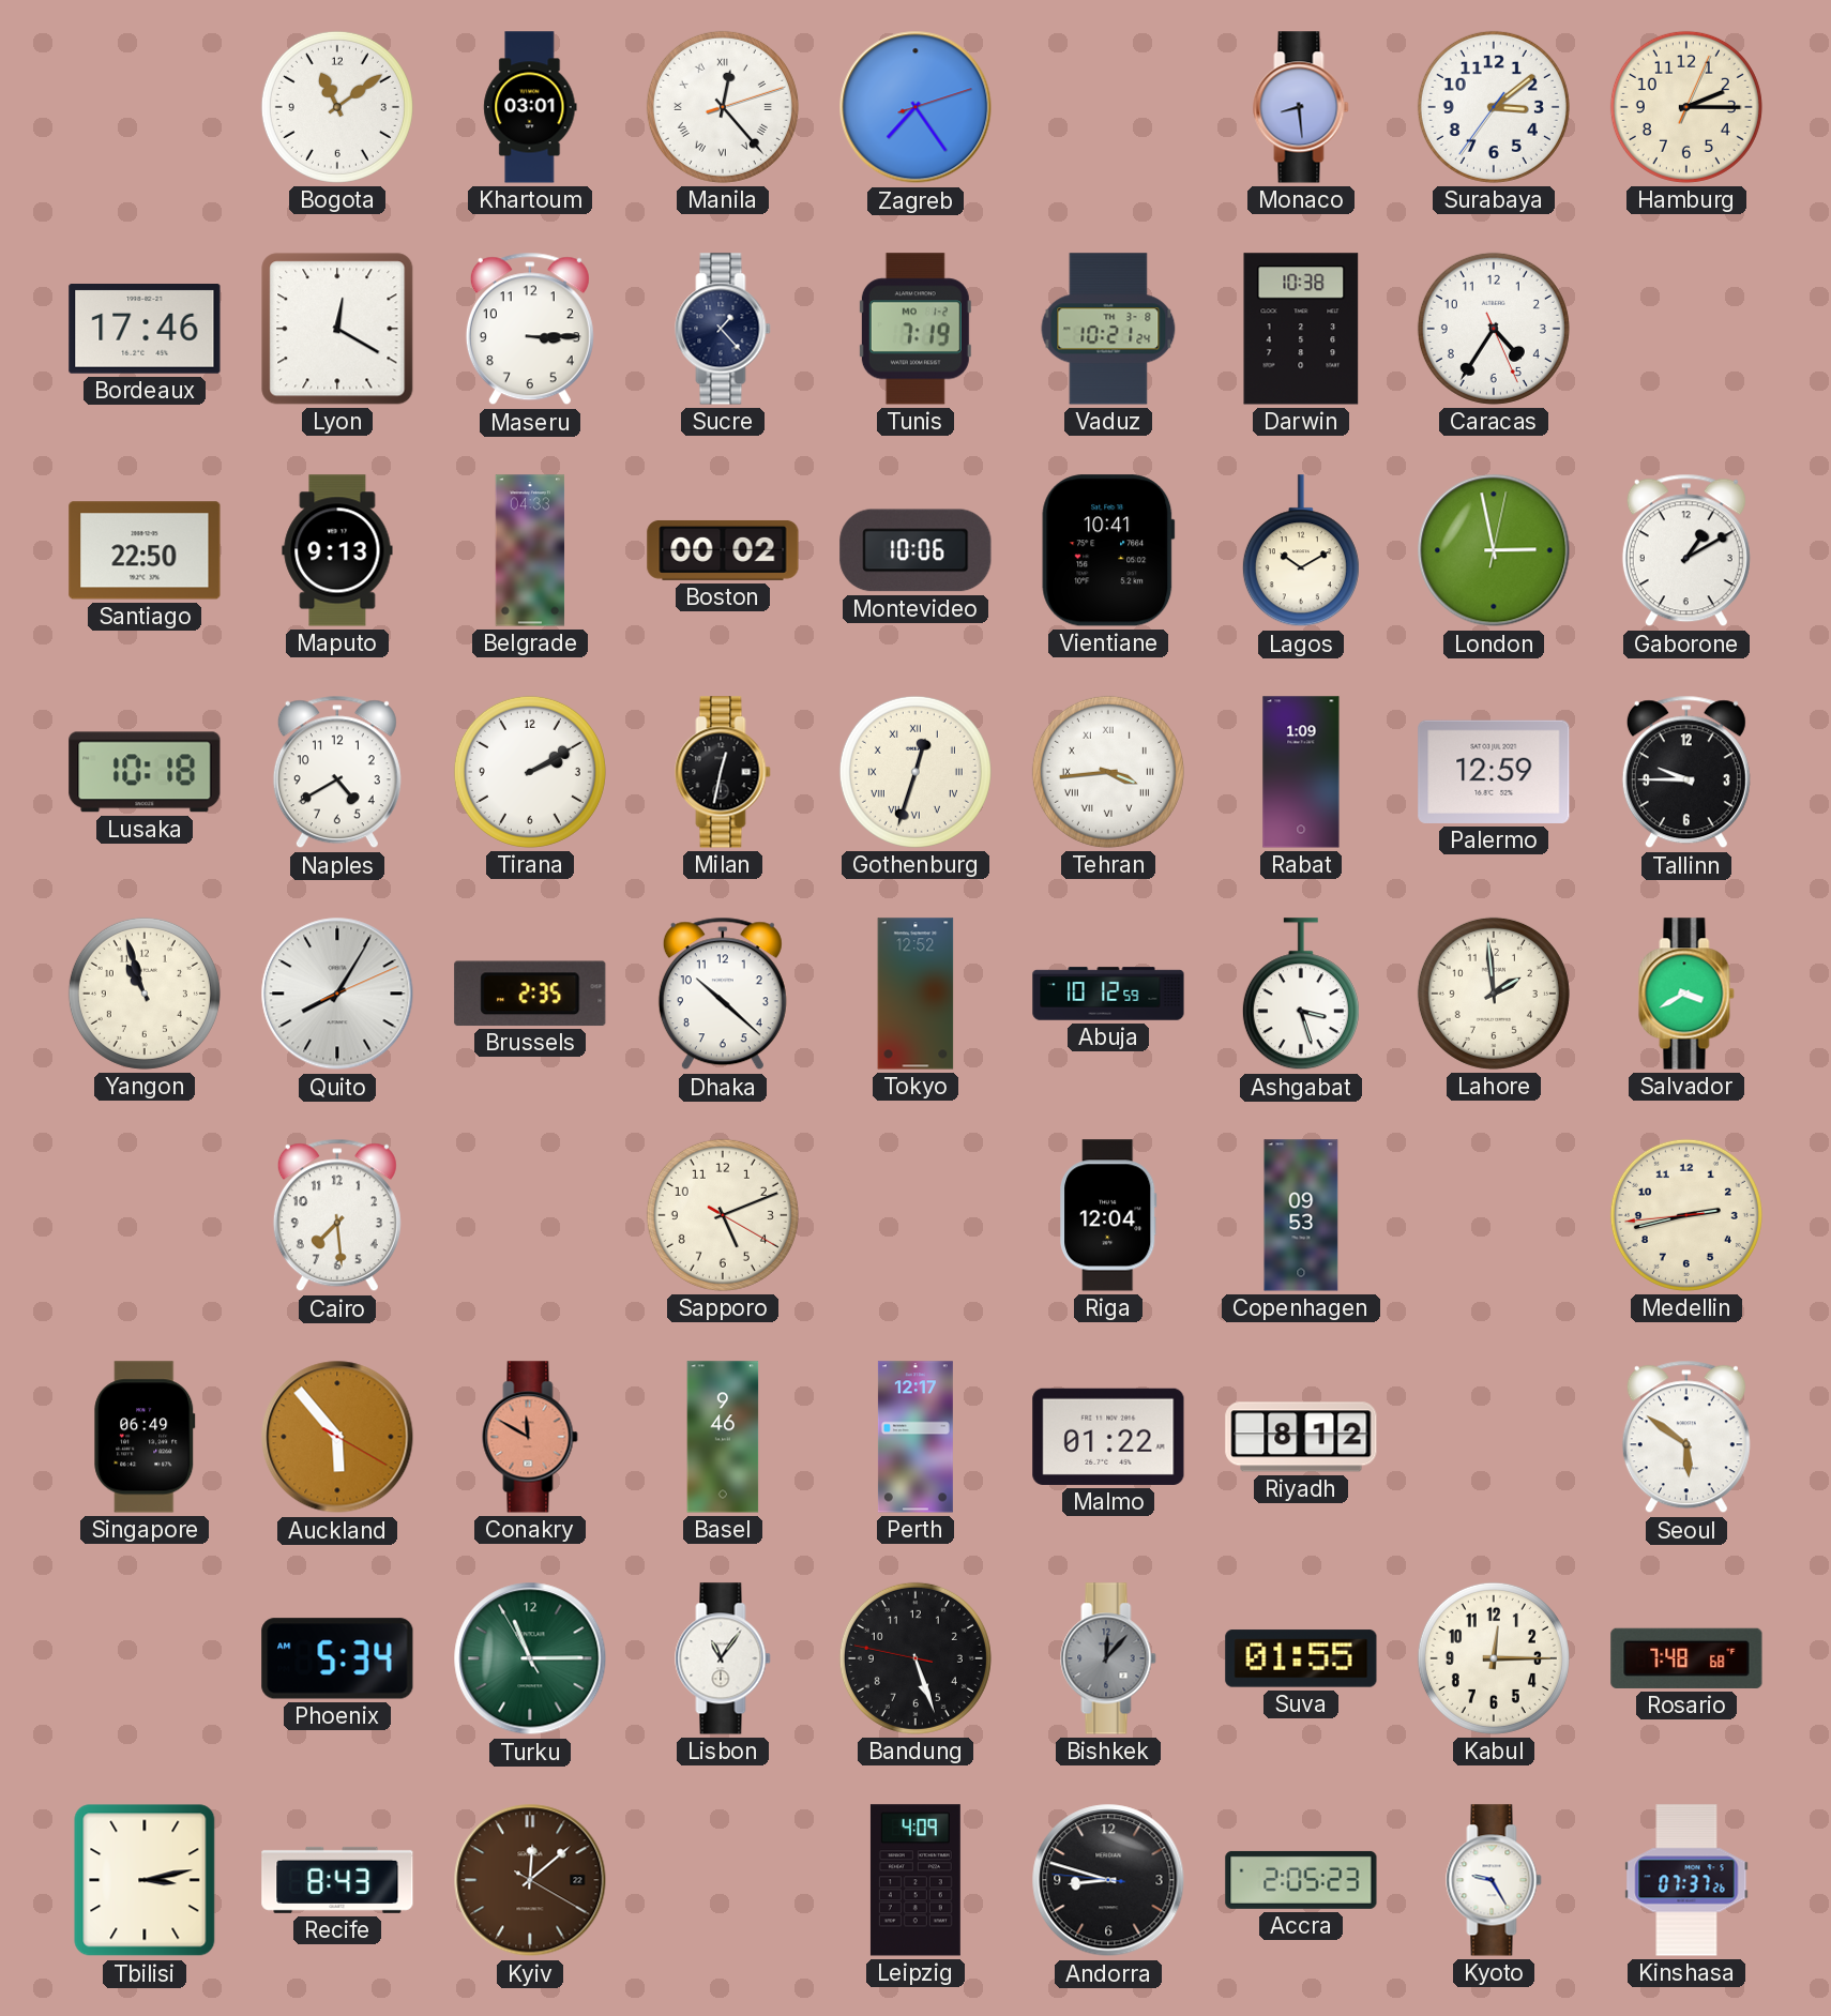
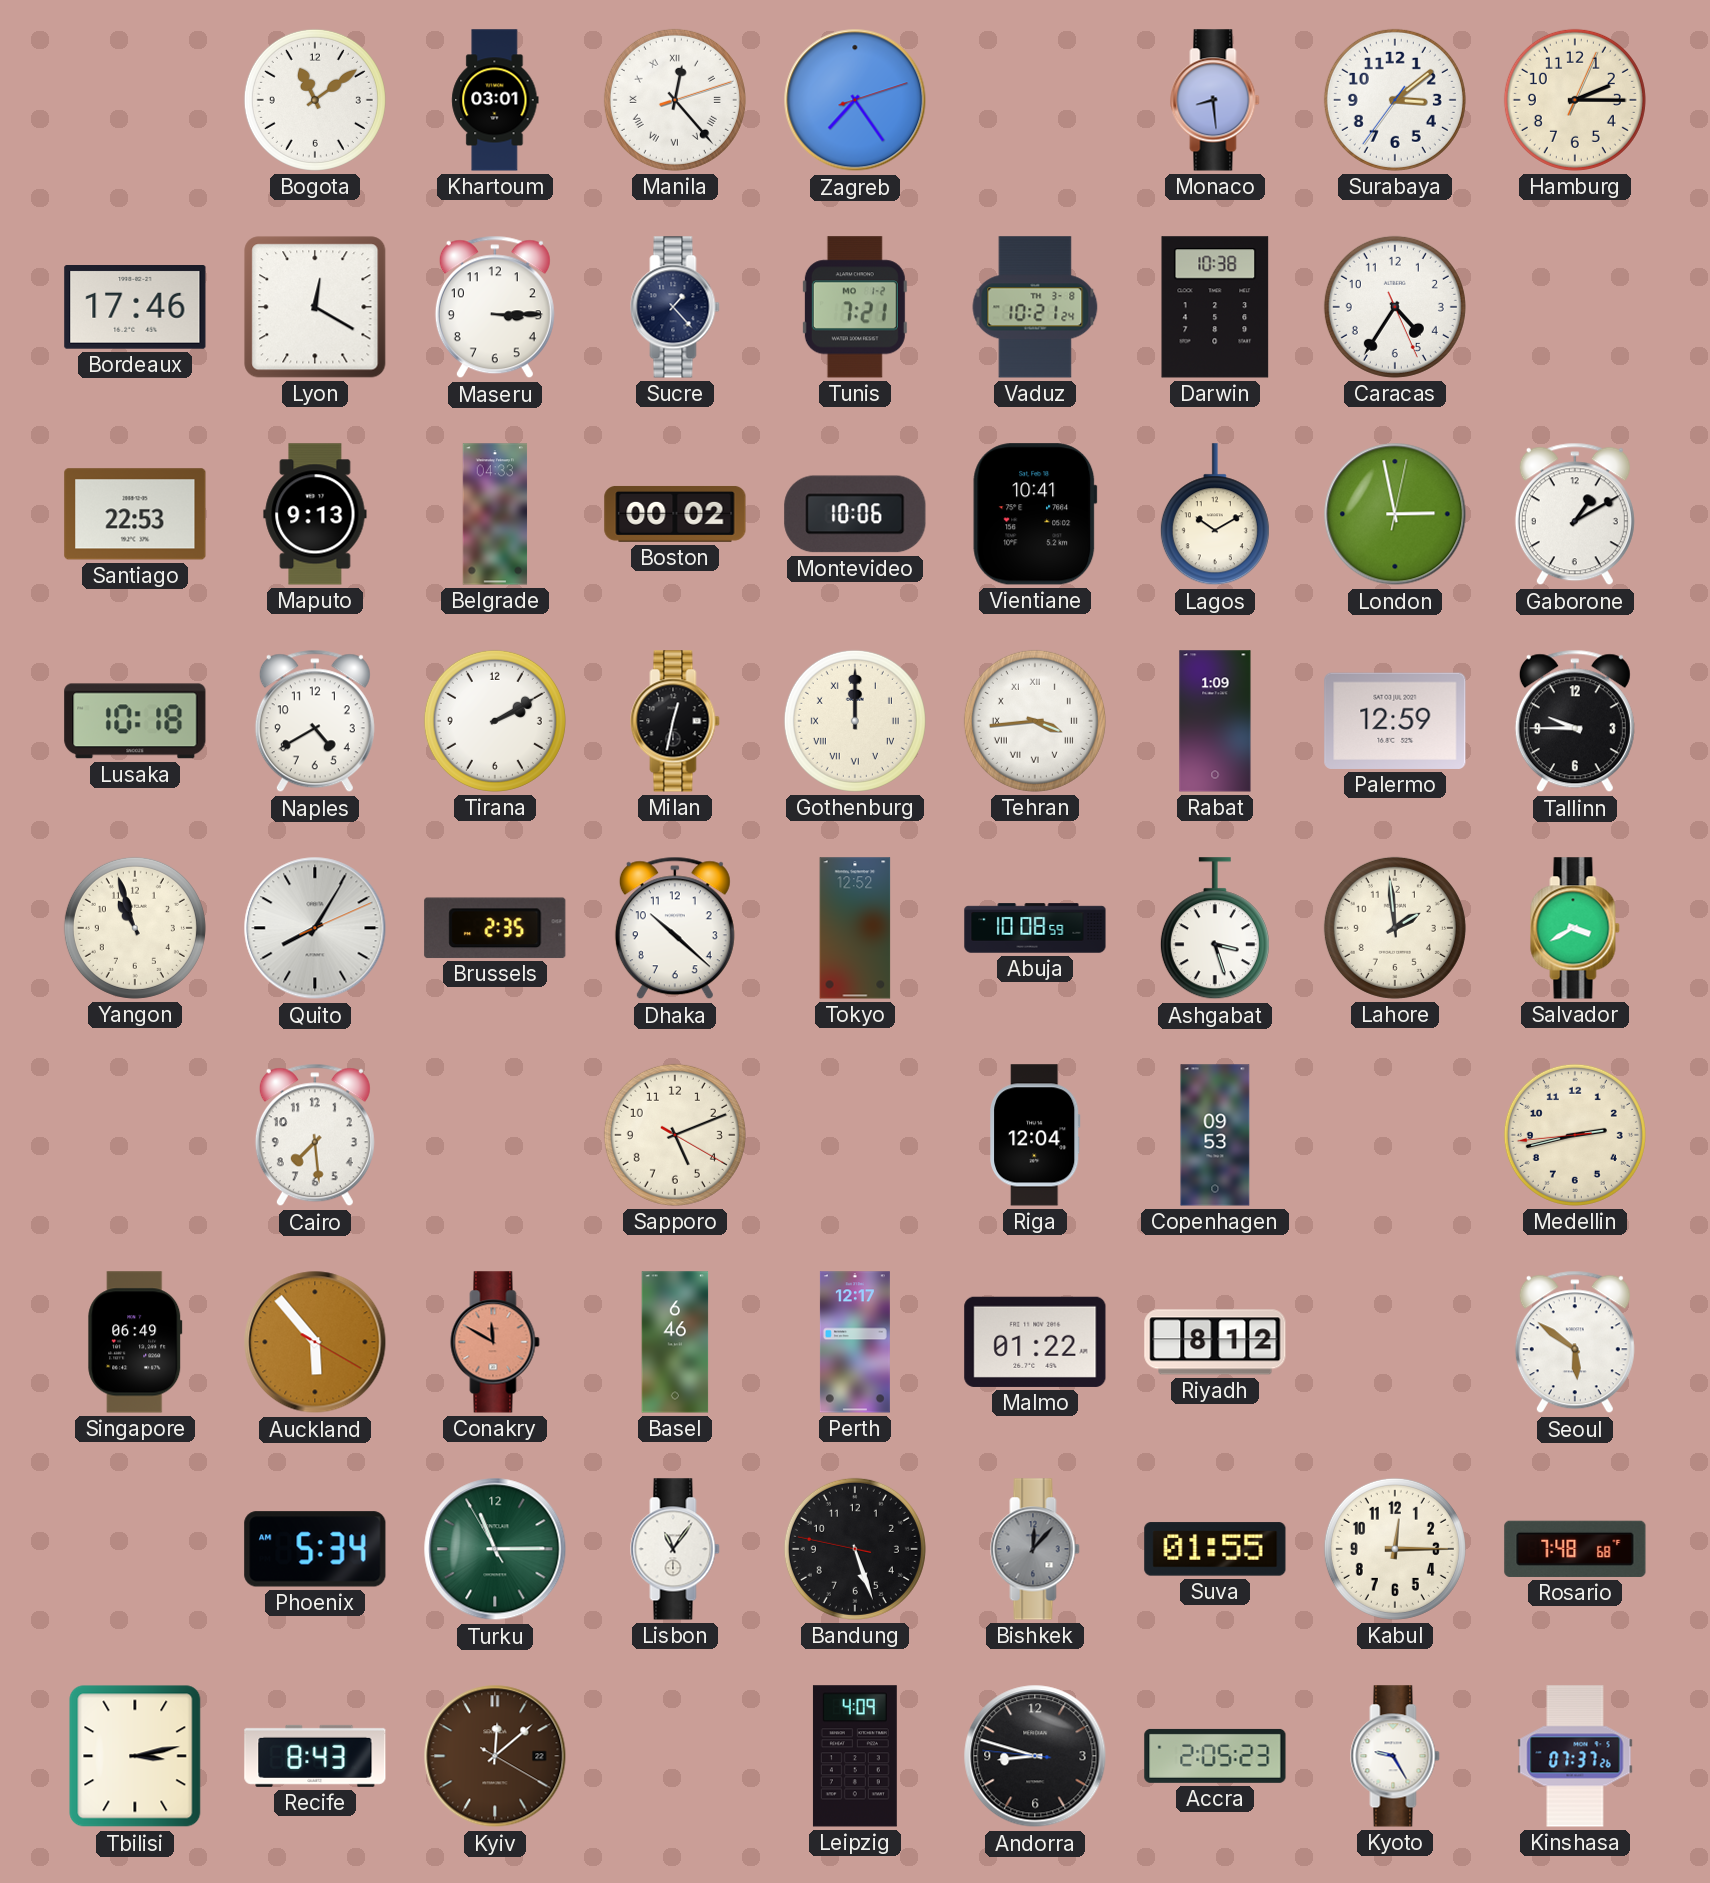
Tunis: 7:19 -> 7:21 (855, 307)
Santiago: 22:50 -> 22:53 (135, 514)
Gothenburg: 12:33 -> 12:00 (855, 721)
Abuja: 10:12 -> 10:08 (1035, 928)
Basel: 9:46 -> 6:46 (675, 1342)
